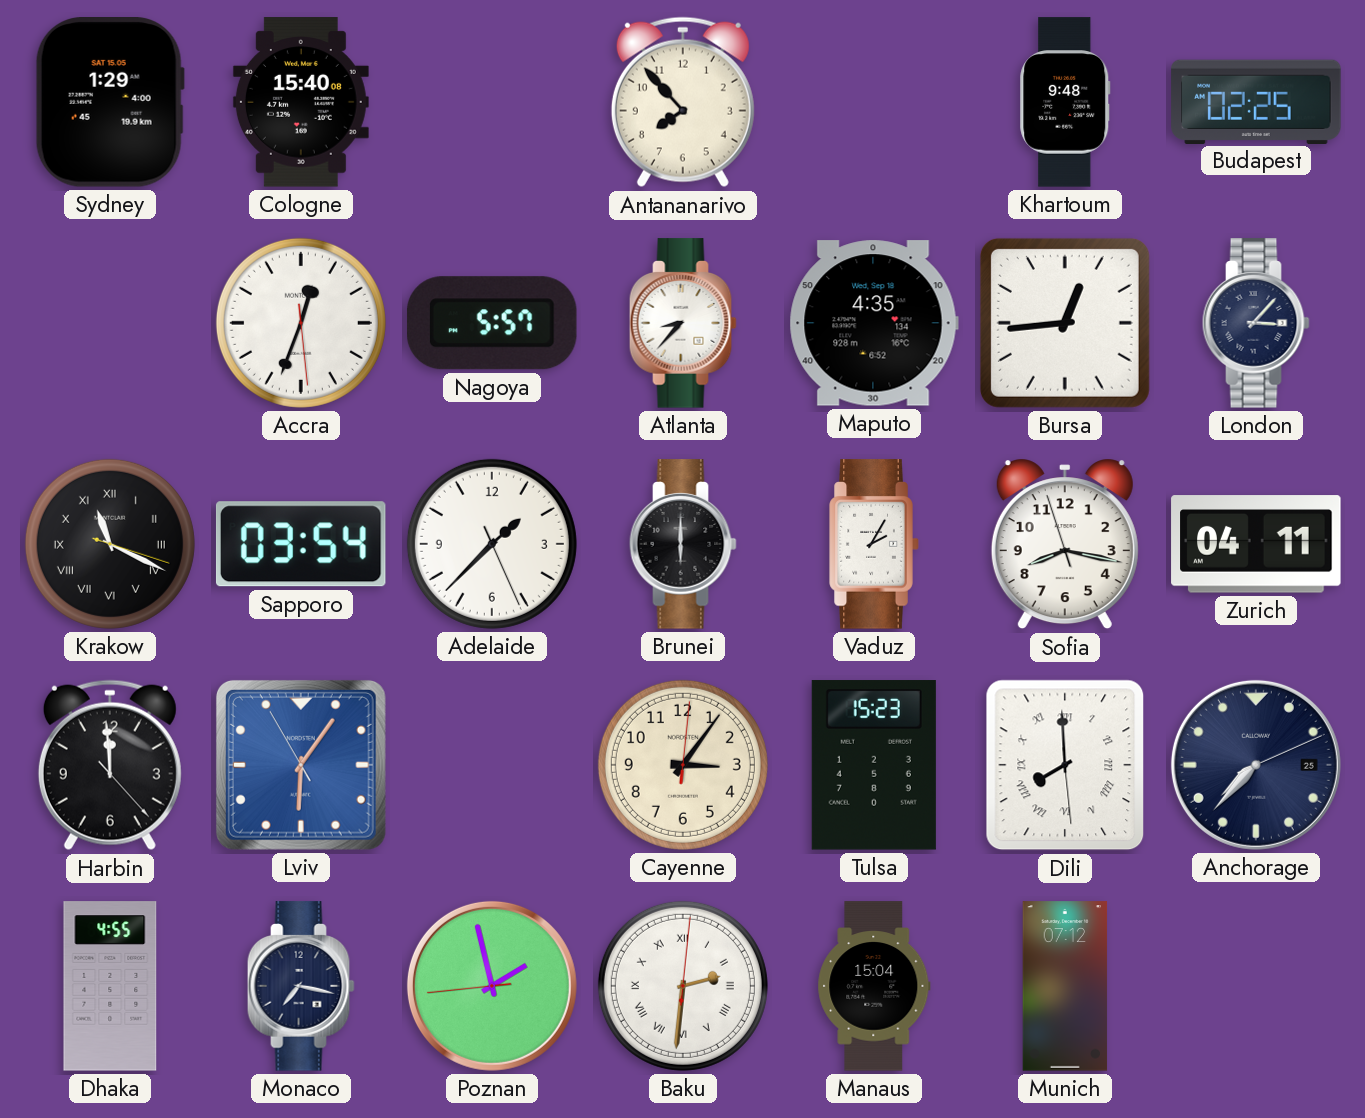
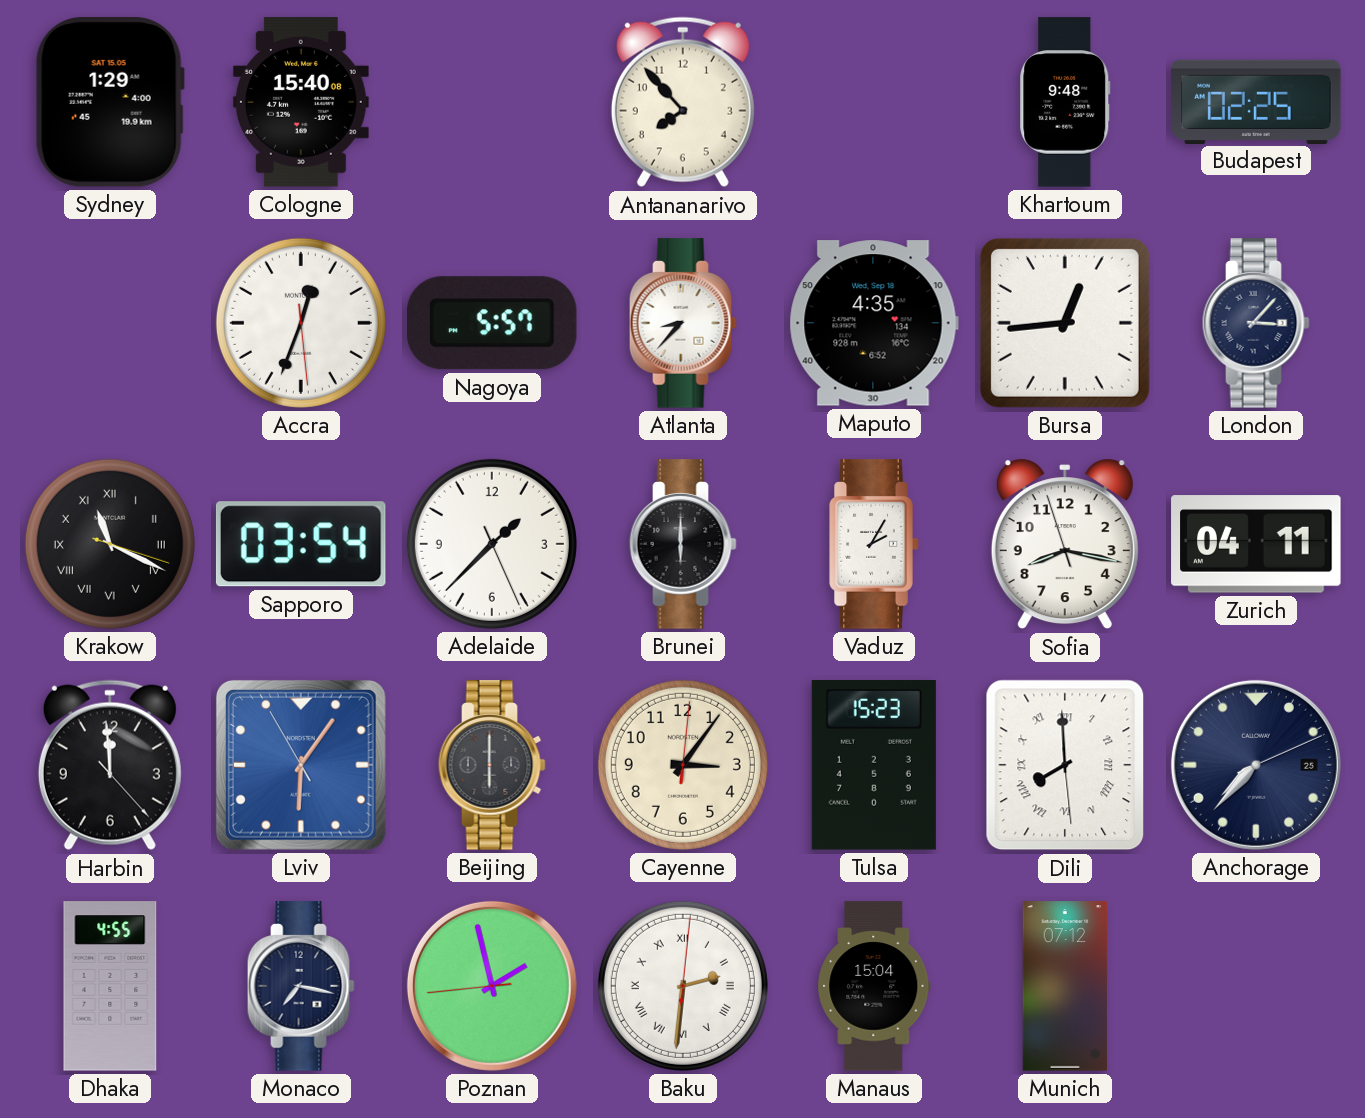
Beijing: none -> 6:00 (492, 765)
